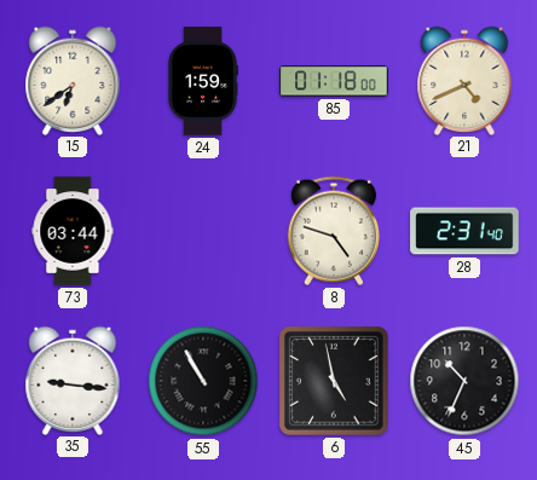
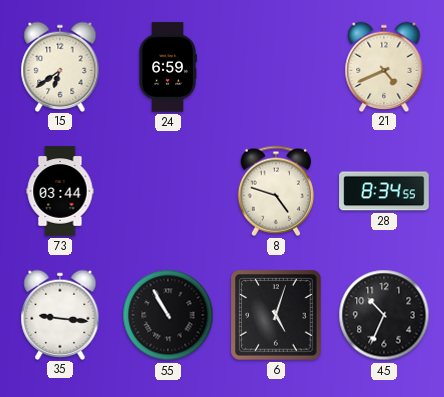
24: 1:59 -> 6:59 (168, 67)
85: 01:18 -> none (334, 81)
28: 2:31 -> 8:34 (384, 191)
6: 4:58 -> 5:03 (276, 315)
